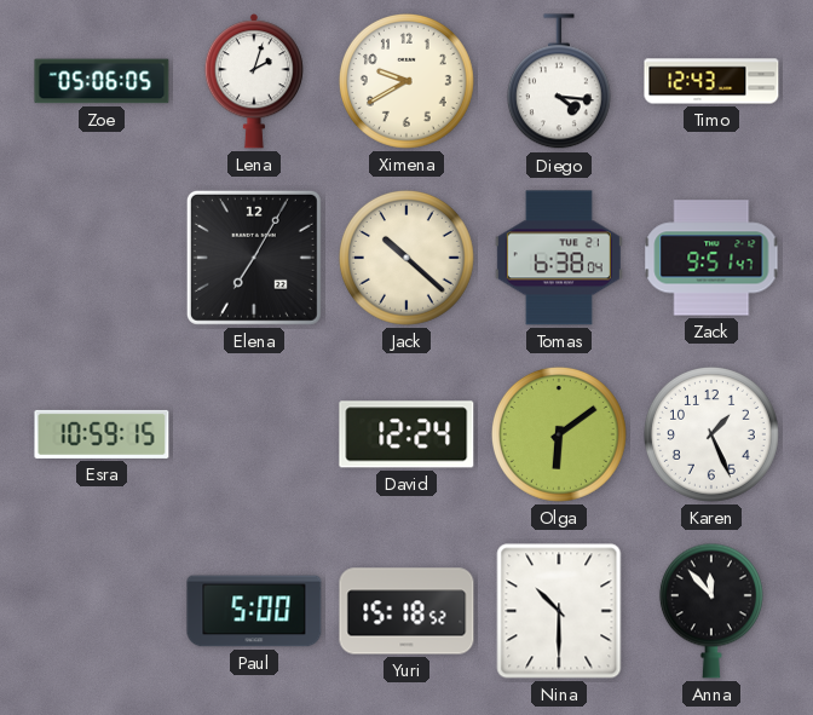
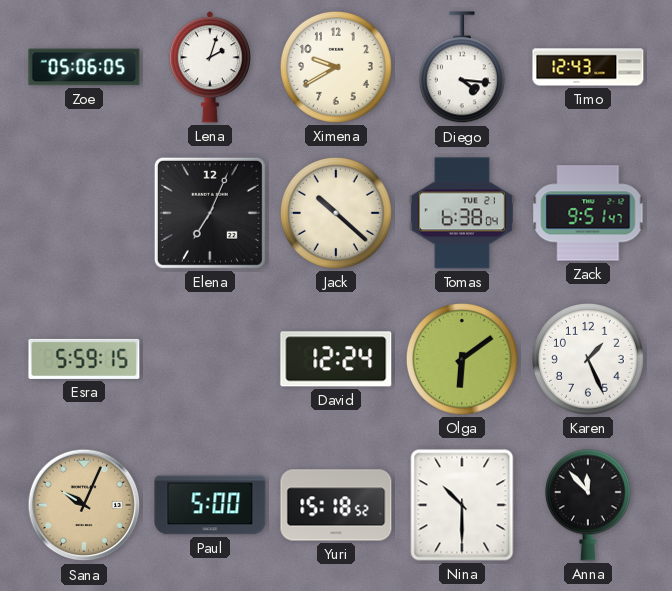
Elena: 7:05 -> 7:04 (210, 213)
Esra: 10:59 -> 5:59 (84, 359)
Sana: none -> 10:04 (84, 505)
